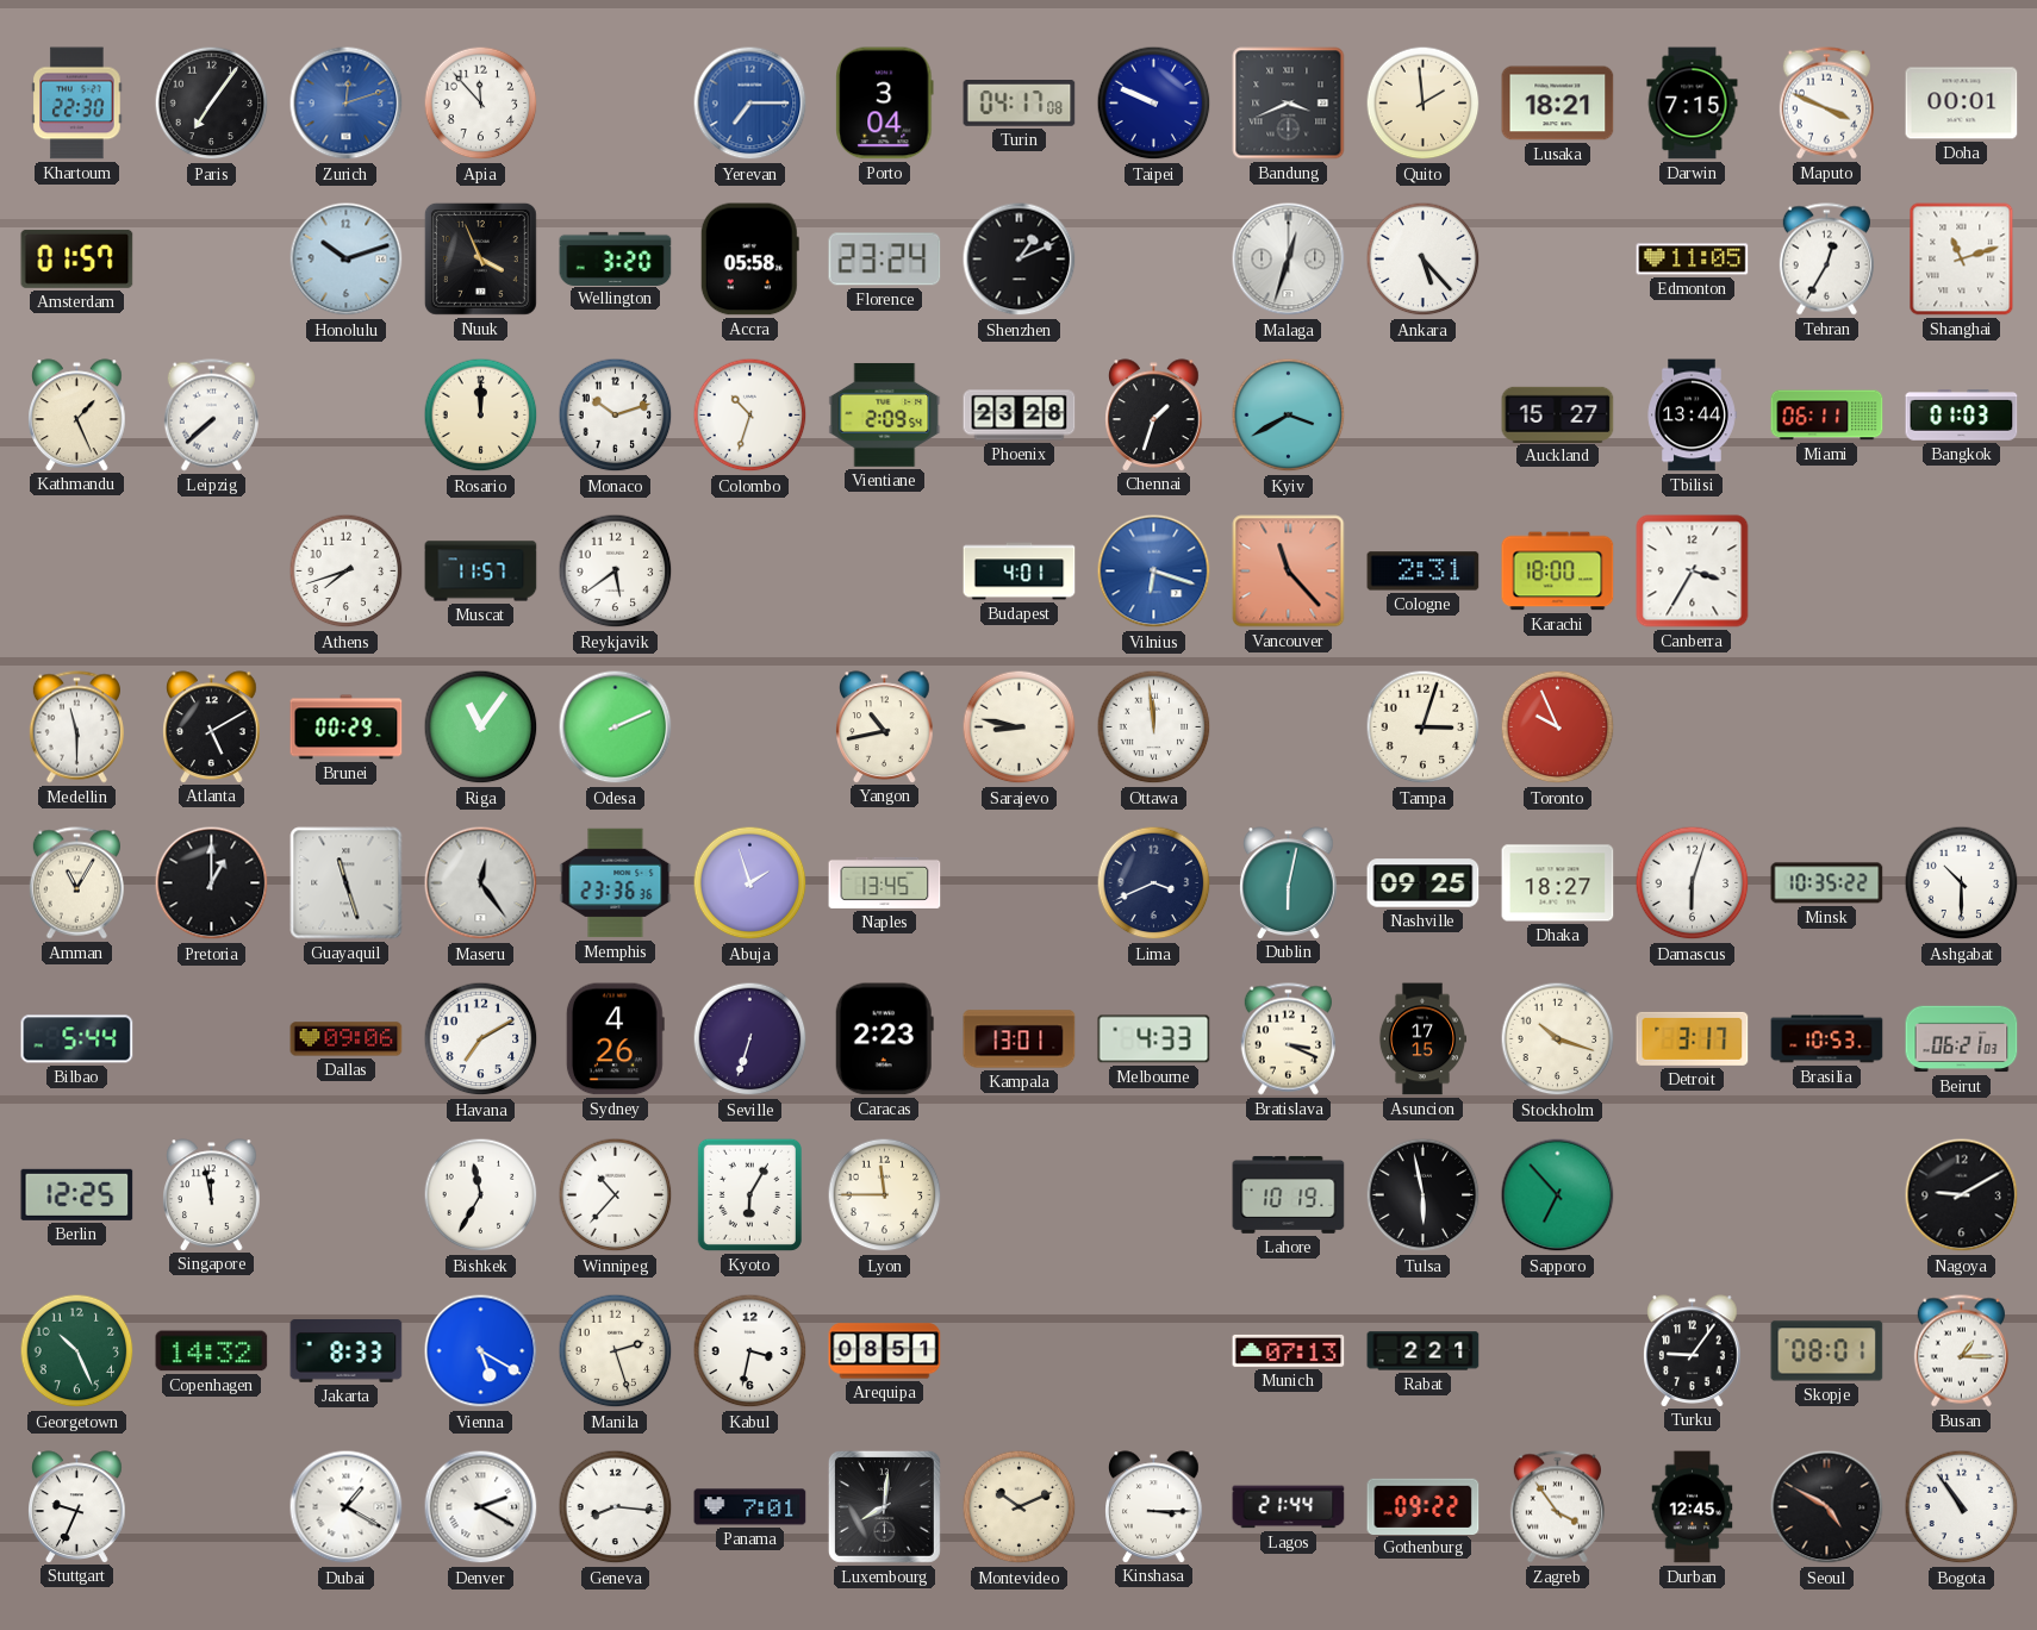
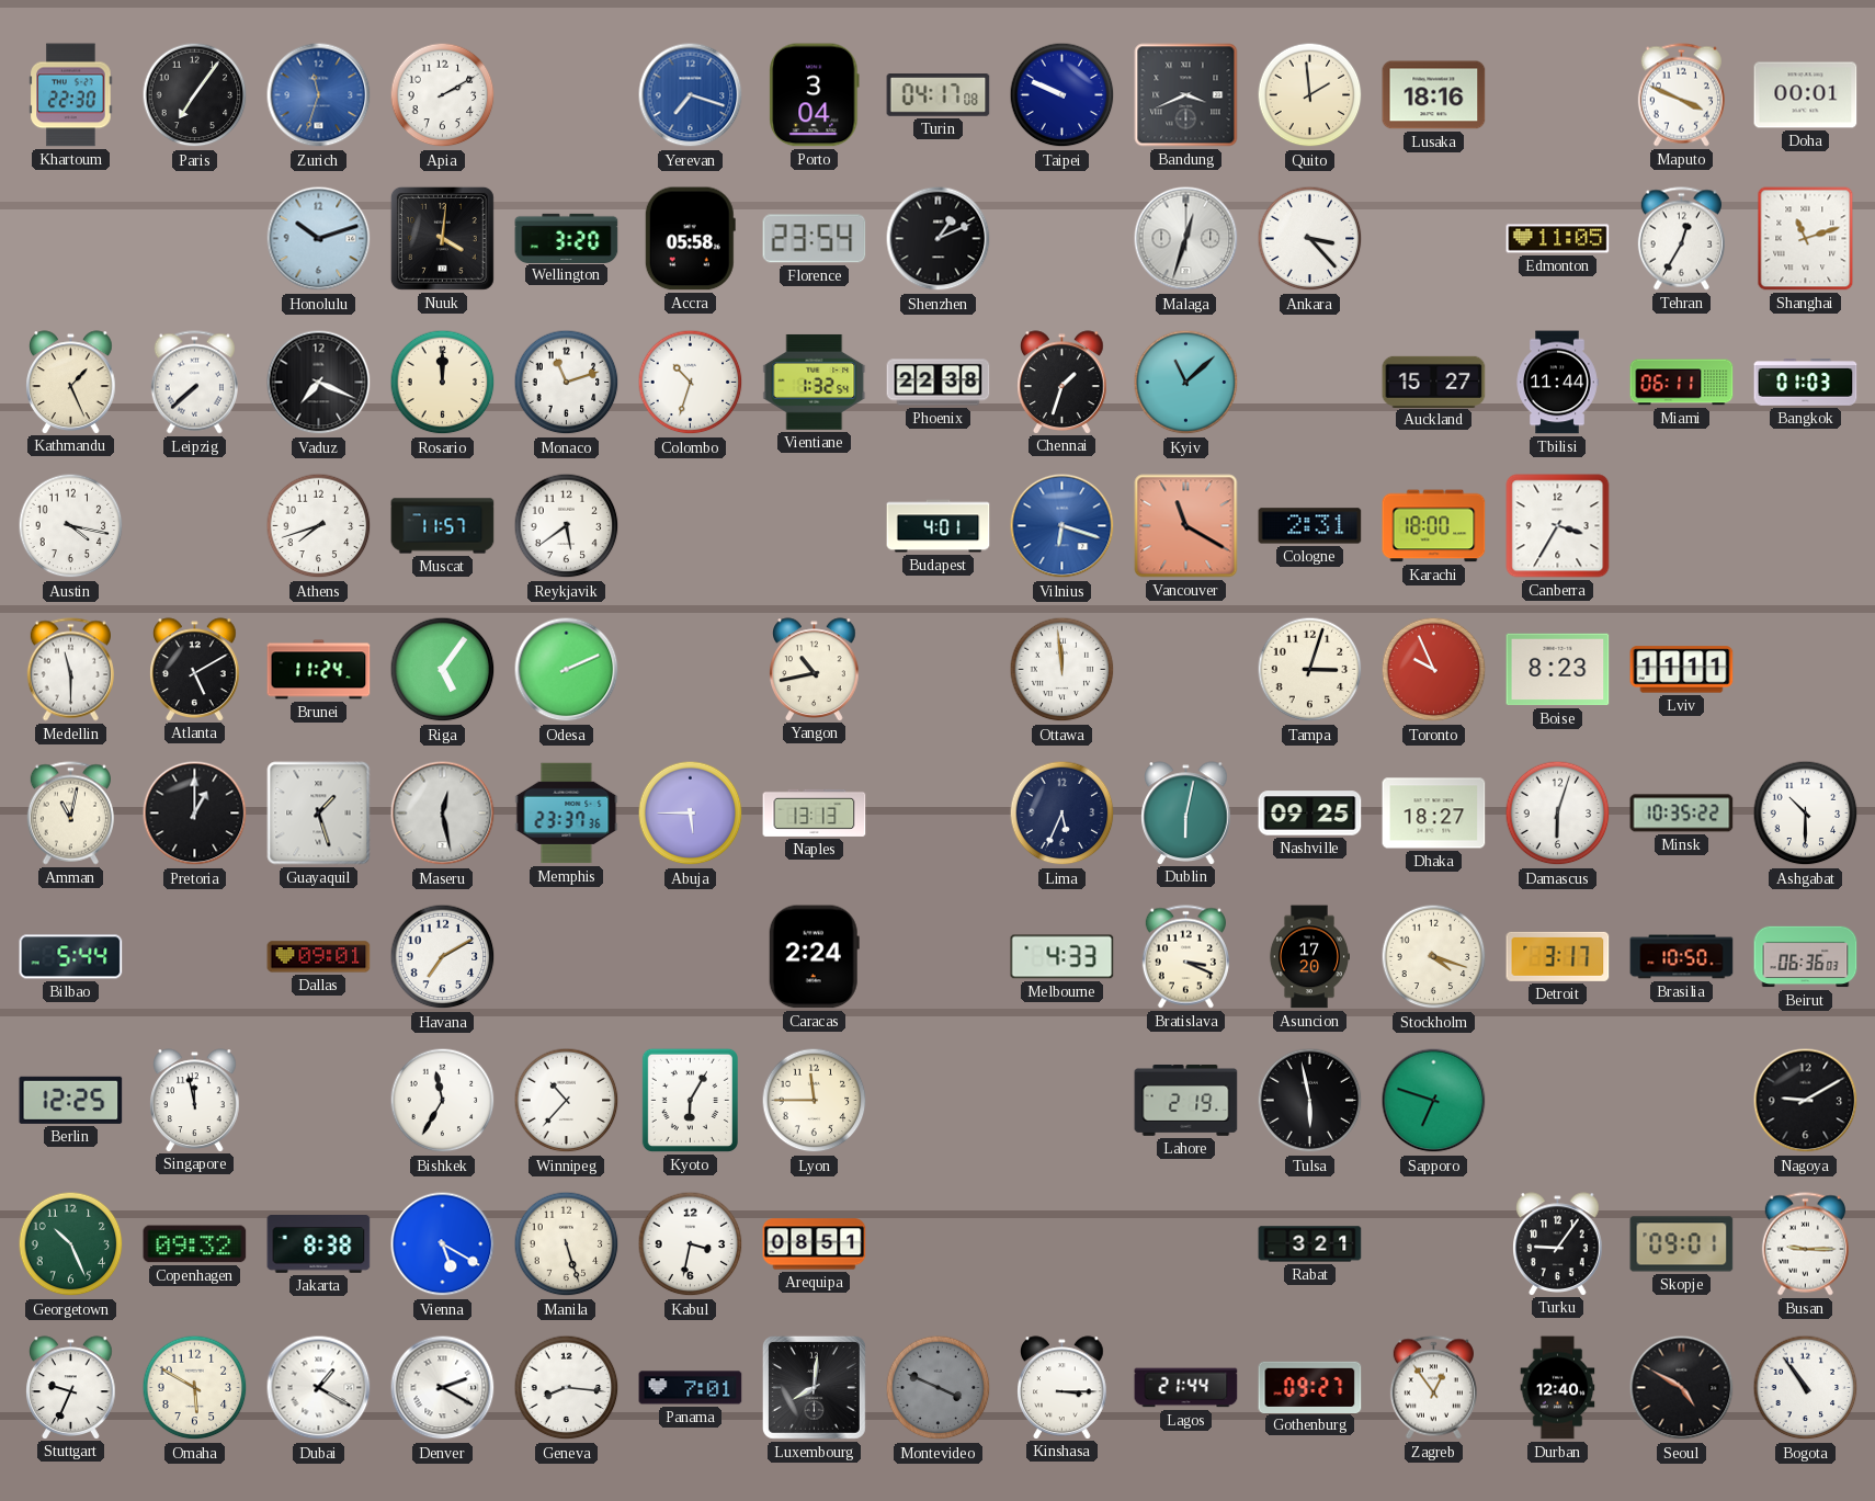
Zurich: 12:12 -> 11:33 (319, 95)
Apia: 11:53 -> 2:10 (443, 95)
Yerevan: 7:15 -> 7:18 (691, 95)
Lusaka: 18:21 -> 18:16 (1434, 95)
Darwin: 7:15 -> none (1693, 104)
Amsterdam: 01:57 -> none (77, 258)
Nuuk: 3:56 -> 4:01 (442, 238)
Florence: 23:24 -> 23:54 (815, 239)
Ankara: 5:23 -> 3:23 (1310, 239)
Vaduz: none -> 7:19 (319, 383)
Monaco: 10:12 -> 11:12 (567, 383)
Vientiane: 2:09 -> 1:32 (815, 382)
Phoenix: 23:28 -> 22:38 (939, 383)
Kyiv: 3:40 -> 11:08 (1186, 383)
Tbilisi: 13:44 -> 11:44 (1557, 383)
Austin: none -> 4:17 (71, 526)
Vancouver: 11:23 -> 11:20 (1186, 526)
Brunei: 00:29 -> 11:24 (319, 670)
Riga: 11:06 -> 5:06 (443, 670)
Sarajevo: 8:47 -> none (1020, 727)
Boise: none -> 8:23 (1558, 670)
Lviv: none -> 11:11 (1682, 670)
Amman: 11:05 -> 11:02 (70, 814)
Guayaquil: 11:27 -> 1:27 (319, 814)
Maseru: 12:24 -> 12:28 (443, 814)
Memphis: 23:36 -> 23:37 (567, 814)
Abuja: 1:57 -> 5:45 (691, 814)
Naples: 13:45 -> 13:13 (815, 812)
Lima: 3:41 -> 5:34 (1062, 814)
Dallas: 09:06 -> 09:01 (319, 957)
Sydney: 4:26 -> none (615, 1039)
Seville: 6:33 -> none (750, 1039)
Caracas: 2:23 -> 2:24 (814, 957)
Kampala: 13:01 -> none (1020, 1039)
Asuncion: 17:15 -> 17:20 (1308, 957)
Stockholm: 10:18 -> 4:18 (1434, 957)
Brasilia: 10:53 -> 10:50 (1682, 957)
Beirut: 06:21 -> 06:36 (1806, 957)
Lahore: 10:19 -> 2:19 (1186, 1100)
Sapporo: 6:53 -> 6:48 (1434, 1101)
Copenhagen: 14:32 -> 09:32 (195, 1244)
Jakarta: 8:33 -> 8:38 (319, 1244)
Manila: 2:27 -> 5:27 (567, 1244)
Munich: 07:13 -> none (1289, 1350)
Rabat: 2:21 -> 3:21 (1310, 1244)
Skopje: 08:01 -> 09:01 (1682, 1244)
Busan: 1:15 -> 9:15 (1805, 1244)
Omaha: none -> 5:50 (195, 1388)
Montevideo: 10:11 -> 3:49 (939, 1388)
Montevideo dial: cream -> grey (939, 1388)
Gothenburg: 09:22 -> 09:27 (1310, 1387)
Zagreb: 3:54 -> 12:54 (1433, 1388)
Durban: 12:45 -> 12:40 (1558, 1388)
